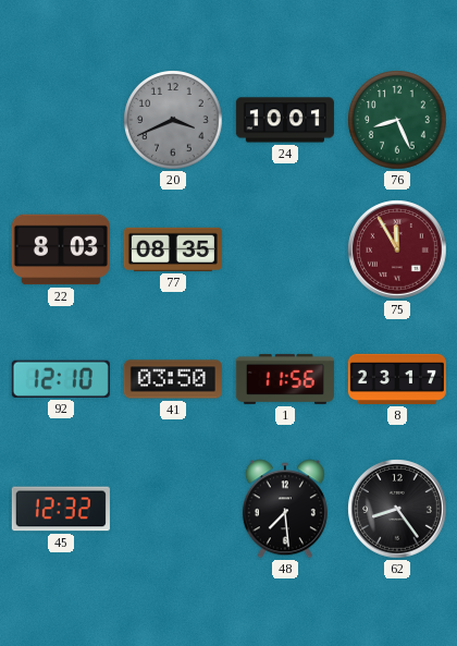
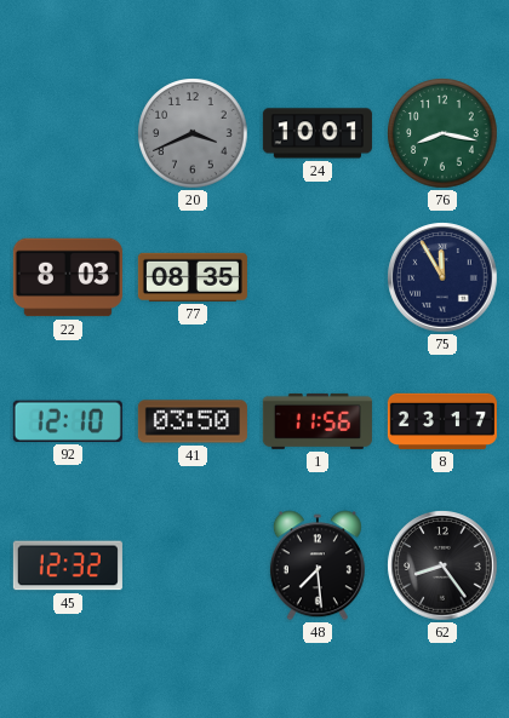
76: 8:26 -> 8:17 (442, 133)
75 dial: burgundy -> navy (442, 277)
